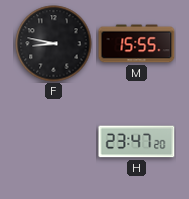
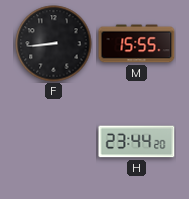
F: 8:47 -> 8:44 (54, 44)
H: 23:47 -> 23:44 (137, 142)
